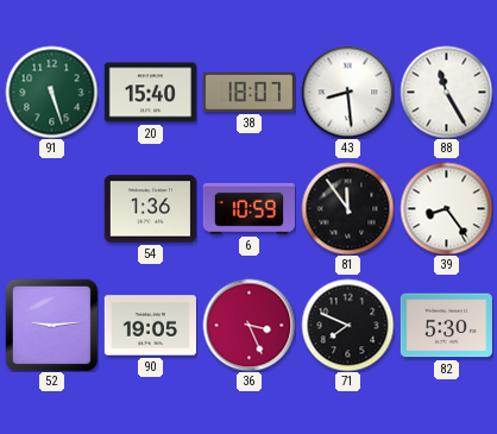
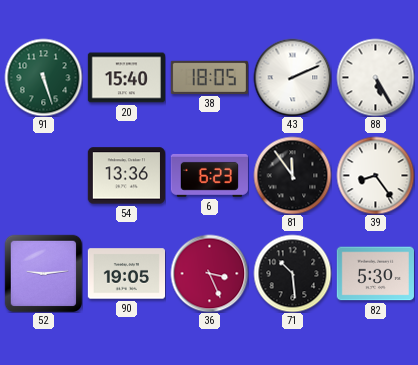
38: 18:07 -> 18:05 (209, 77)
43: 8:29 -> 2:11 (292, 77)
88: 11:25 -> 5:25 (375, 77)
54: 1:36 -> 13:36 (126, 176)
6: 10:59 -> 6:23 (209, 175)
71: 7:49 -> 10:29 (292, 273)
